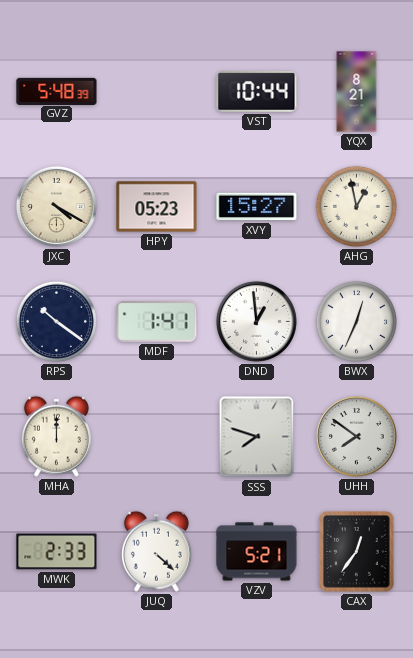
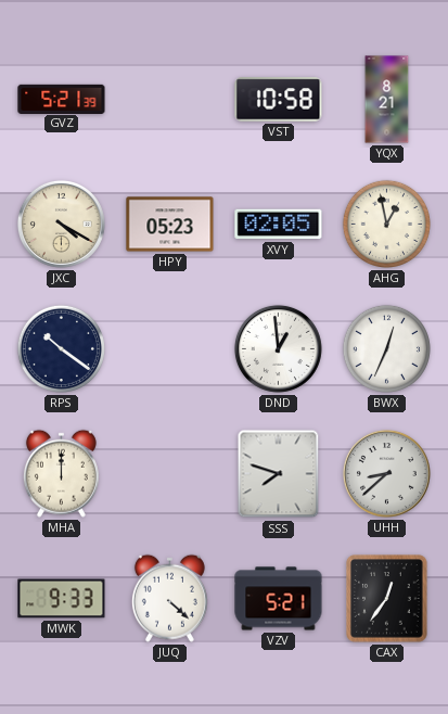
GVZ: 5:48 -> 5:21 (62, 99)
VST: 10:44 -> 10:58 (279, 100)
XVY: 15:27 -> 02:05 (279, 225)
MDF: 1:41 -> none (157, 322)
UHH: 7:51 -> 8:38 (386, 473)
MWK: 2:33 -> 9:33 (62, 599)
